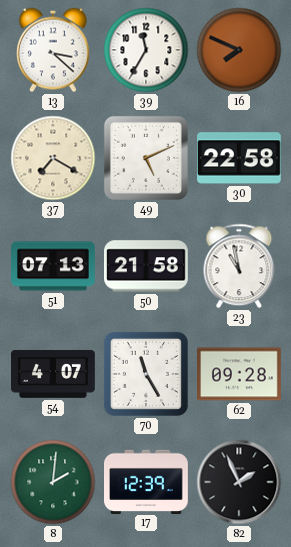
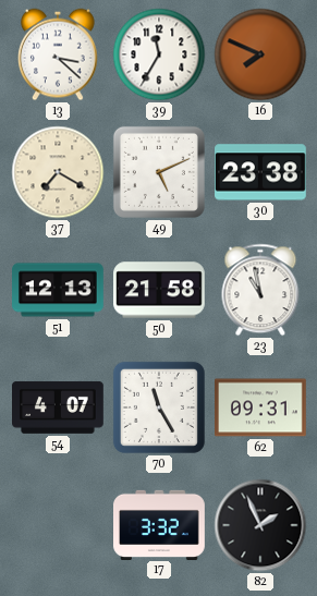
30: 22:58 -> 23:38 (261, 172)
51: 07:13 -> 12:13 (59, 290)
62: 09:28 -> 09:31 (261, 408)
8: 2:01 -> none (53, 482)
17: 12:39 -> 3:32 (159, 524)
